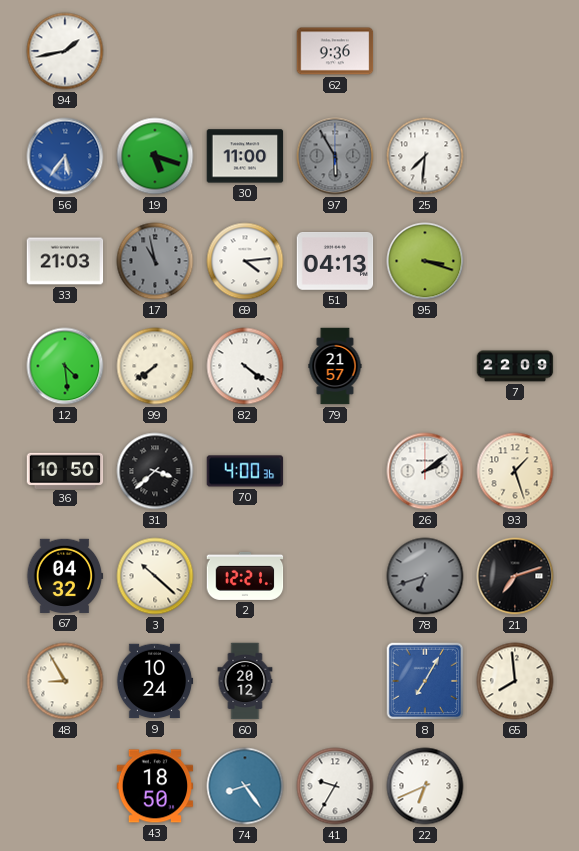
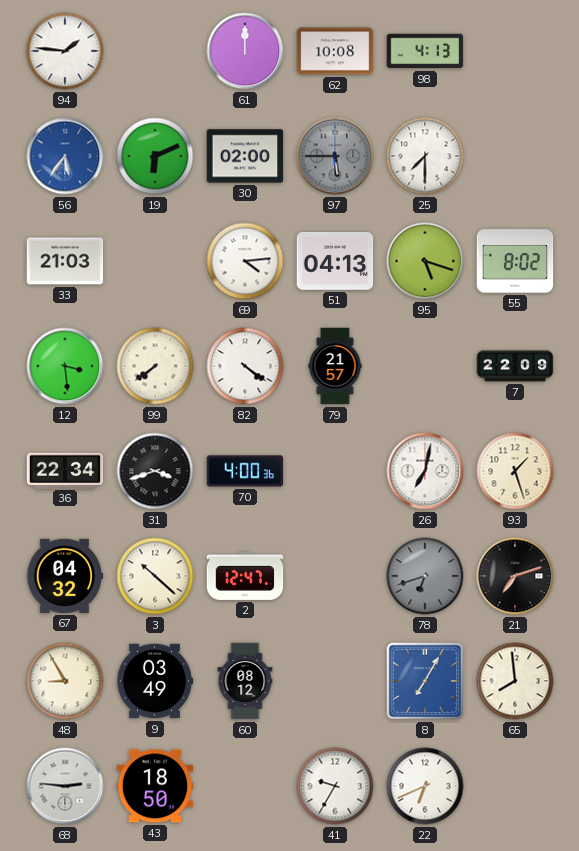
94: 1:43 -> 1:46 (65, 51)
61: none -> 12:00 (245, 51)
62: 9:36 -> 10:08 (335, 51)
98: none -> 4:13 (425, 51)
19: 5:18 -> 6:11 (155, 156)
30: 11:00 -> 02:00 (245, 156)
97: 5:55 -> 5:45 (335, 156)
25: 7:31 -> 7:30 (425, 156)
17: 10:58 -> none (155, 261)
95: 3:18 -> 5:18 (425, 261)
55: none -> 8:02 (515, 261)
12: 4:29 -> 3:29 (65, 366)
36: 10:50 -> 22:34 (65, 470)
31: 3:38 -> 3:42 (155, 471)
26: 2:09 -> 7:02 (425, 471)
2: 12:21 -> 12:47 (245, 576)
9: 10:24 -> 03:49 (155, 681)
60: 20:12 -> 08:12 (245, 681)
68: none -> 2:46 (65, 786)
74: 8:24 -> none (245, 786)
